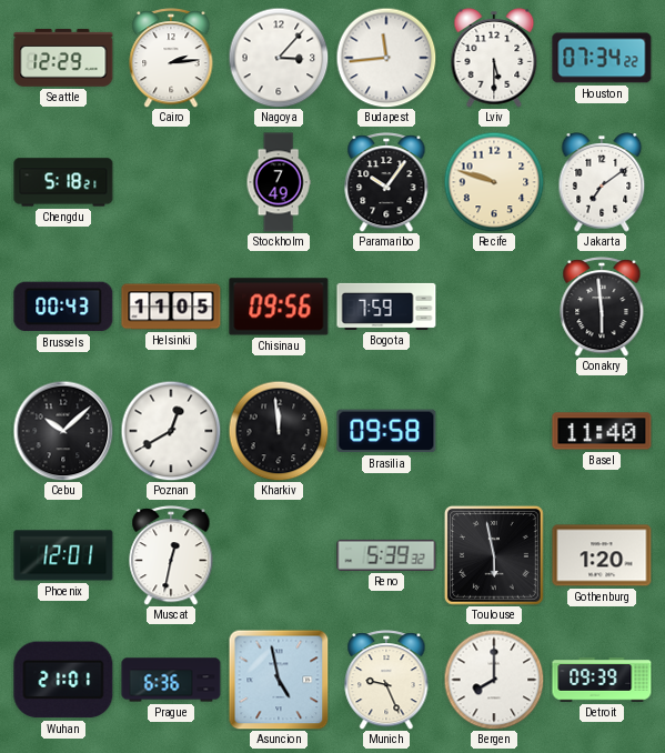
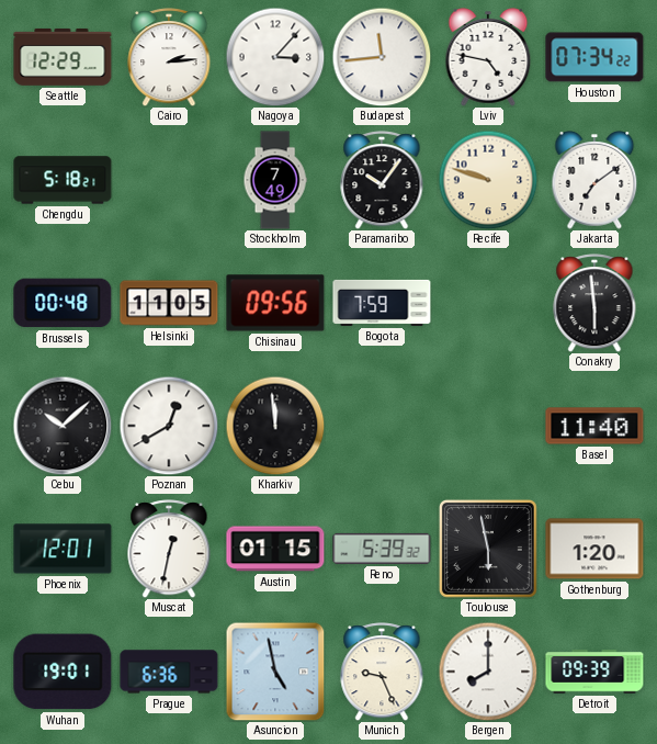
Lviv: 5:30 -> 4:47 (488, 57)
Brussels: 00:43 -> 00:48 (63, 303)
Brasilia: 09:58 -> none (386, 431)
Austin: none -> 01:15 (275, 549)
Wuhan: 21:01 -> 19:01 (63, 672)
